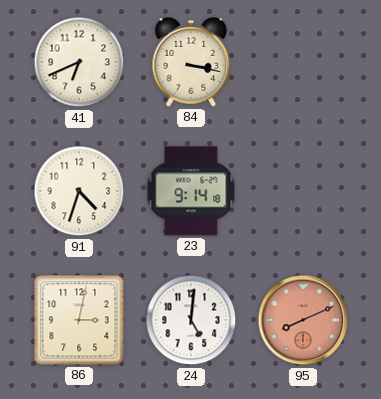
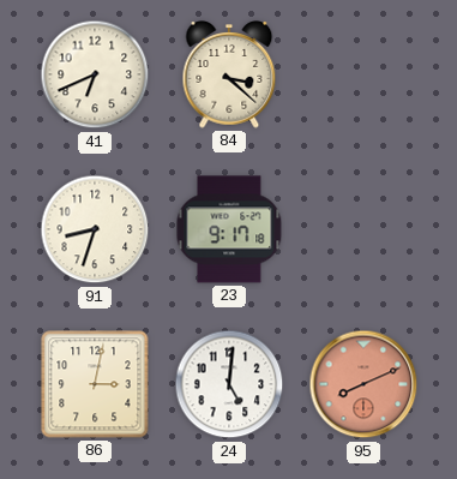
84: 3:17 -> 3:22 (229, 76)
91: 4:33 -> 8:33 (95, 229)
23: 9:14 -> 9:17 (229, 229)
